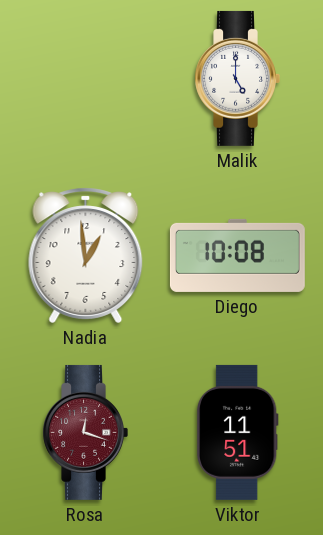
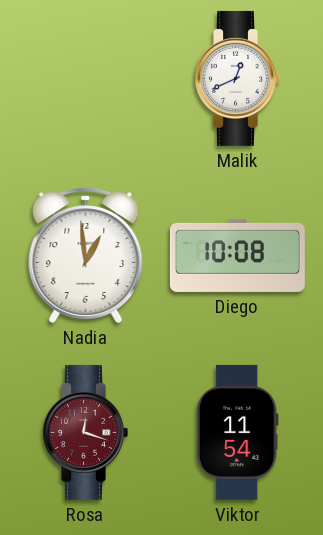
Malik: 5:00 -> 12:41 (237, 78)
Viktor: 11:51 -> 11:54 (237, 432)
